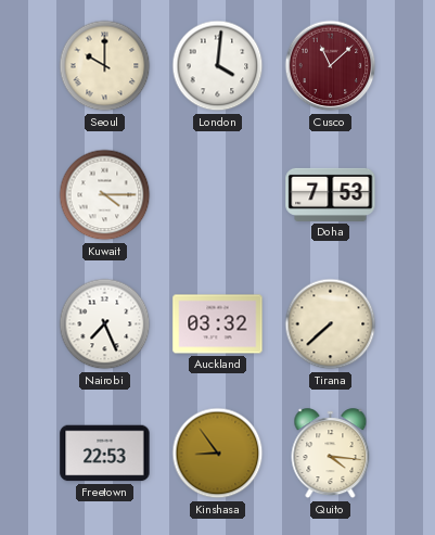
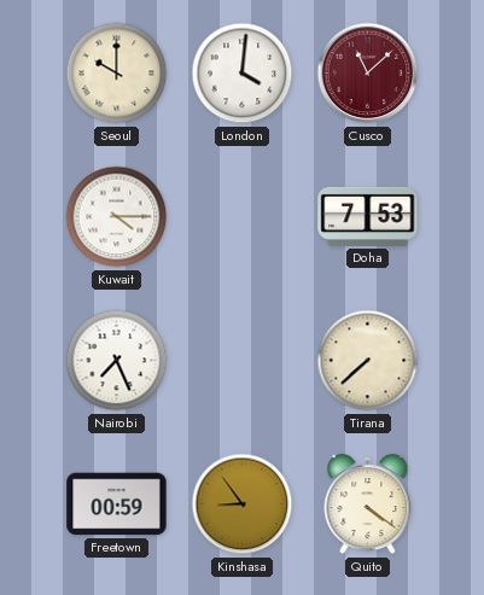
Auckland: 03:32 -> none (218, 324)
Freetown: 22:53 -> 00:59 (117, 504)
Quito: 4:16 -> 4:21 (368, 504)
